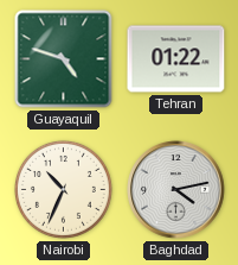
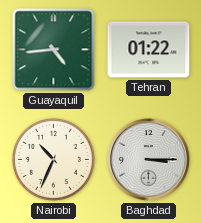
Guayaquil: 4:48 -> 4:44 (54, 50)
Baghdad: 4:13 -> 3:15 (149, 160)
